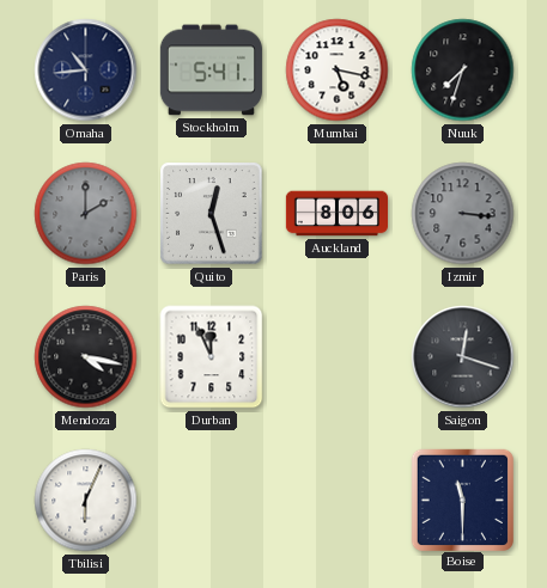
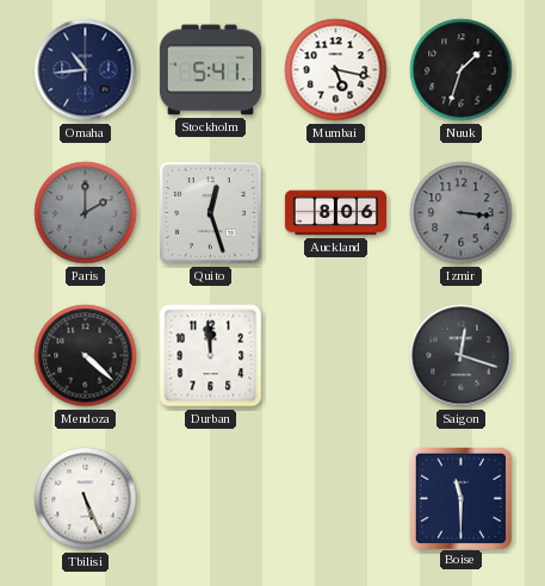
Nuuk: 7:33 -> 1:33 (462, 70)
Mendoza: 4:17 -> 4:22 (86, 356)
Durban: 11:56 -> 11:59 (211, 356)
Tbilisi: 6:04 -> 5:26 (86, 499)
